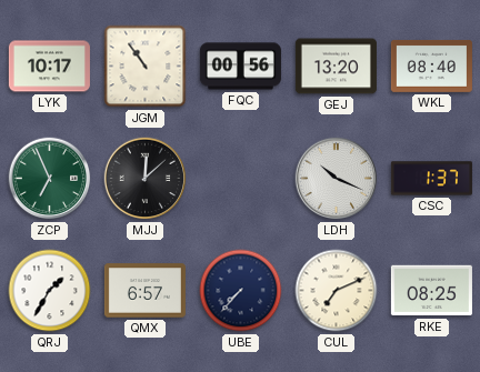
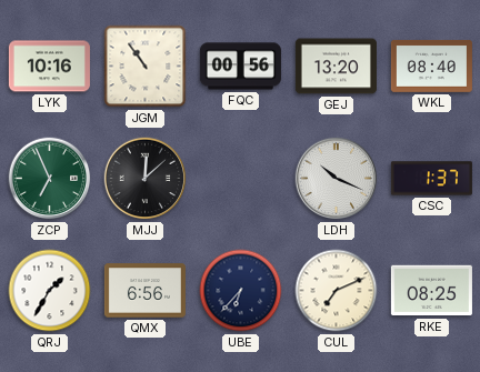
LYK: 10:17 -> 10:16 (49, 67)
QMX: 6:57 -> 6:56 (144, 291)
UBE: 7:37 -> 6:37 (241, 291)
